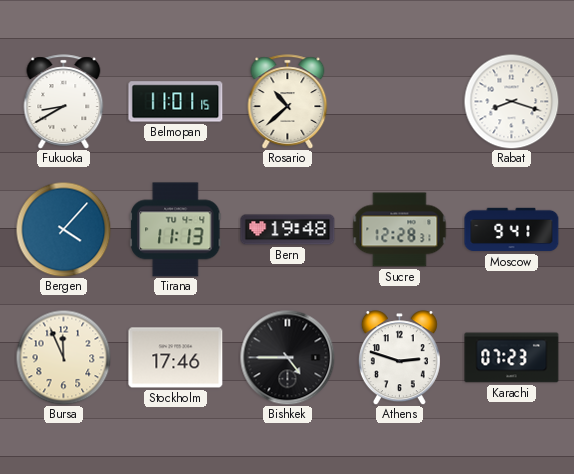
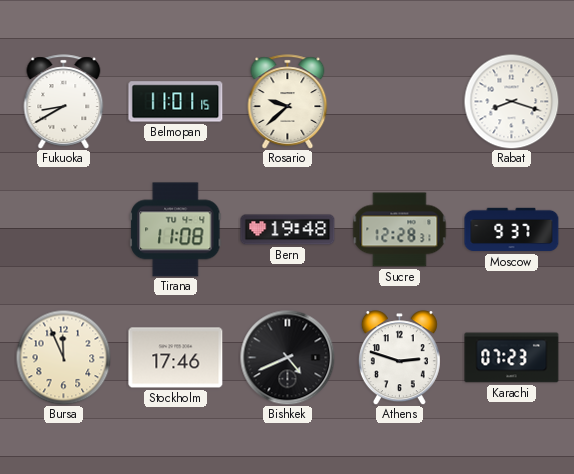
Rosario: 10:38 -> 9:38 (288, 102)
Bergen: 4:07 -> none (63, 229)
Tirana: 11:13 -> 11:08 (176, 230)
Moscow: 9:41 -> 9:37 (512, 230)
Bishkek: 4:45 -> 4:41 (287, 357)
